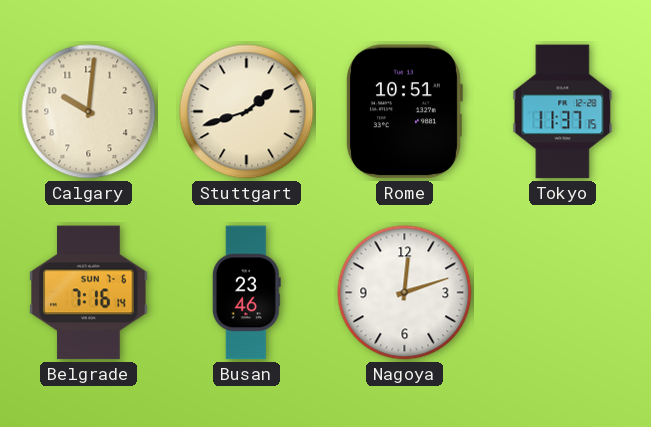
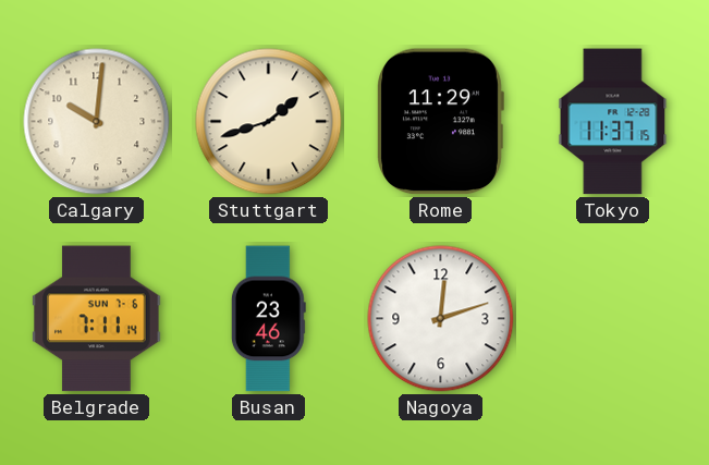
Rome: 10:51 -> 11:29 (440, 122)
Belgrade: 7:16 -> 7:11 (97, 319)
